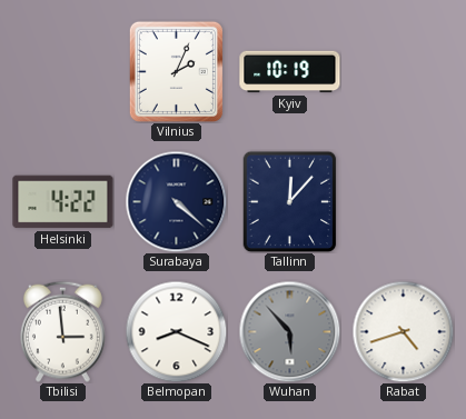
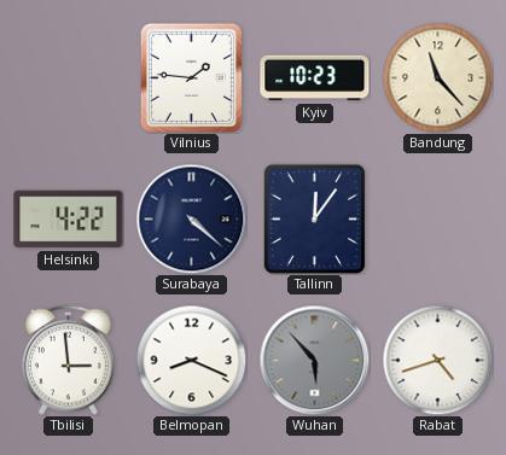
Vilnius: 2:04 -> 1:46 (191, 77)
Kyiv: 10:19 -> 10:23 (315, 78)
Bandung: none -> 11:23 (437, 77)
Tallinn: 12:07 -> 12:06 (315, 218)
